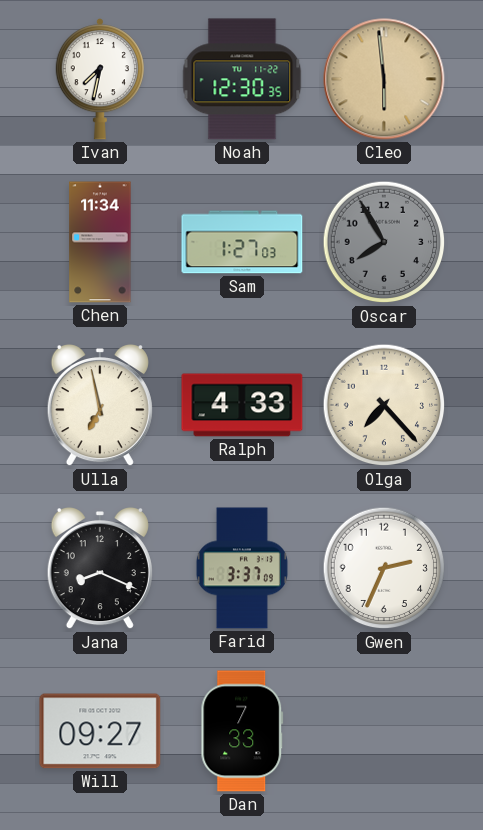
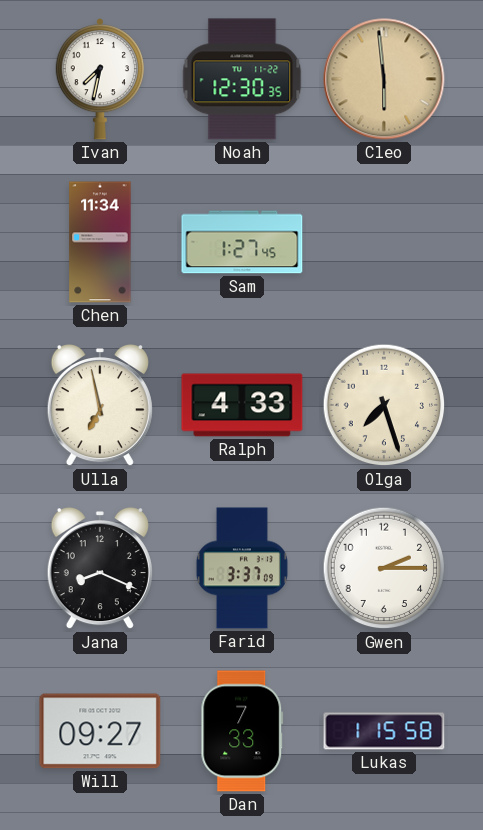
Sam: 1:27:03 -> 1:27:45 (242, 242)
Oscar: 7:55 -> none (384, 242)
Olga: 7:23 -> 7:27 (384, 405)
Gwen: 2:34 -> 2:15 (384, 568)
Lukas: none -> 1:15 (384, 731)
